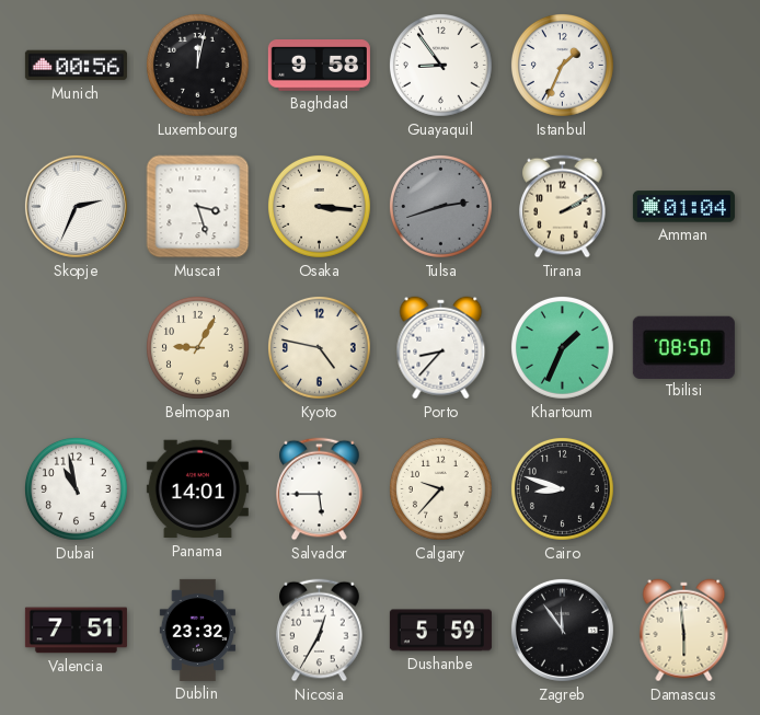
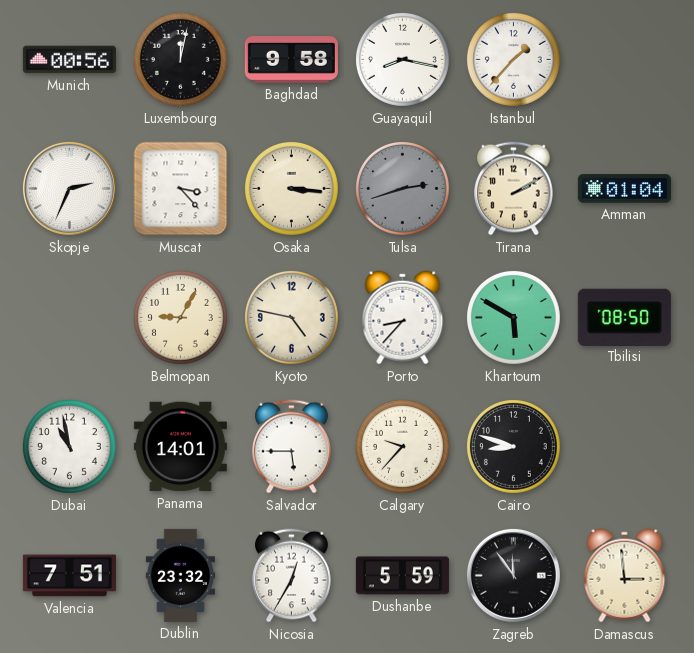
Guayaquil: 8:54 -> 8:17 (402, 59)
Istanbul: 1:34 -> 1:37 (513, 59)
Muscat: 3:27 -> 3:23 (181, 189)
Khartoum: 1:34 -> 5:50 (513, 317)
Damascus: 5:59 -> 2:59 (625, 576)
